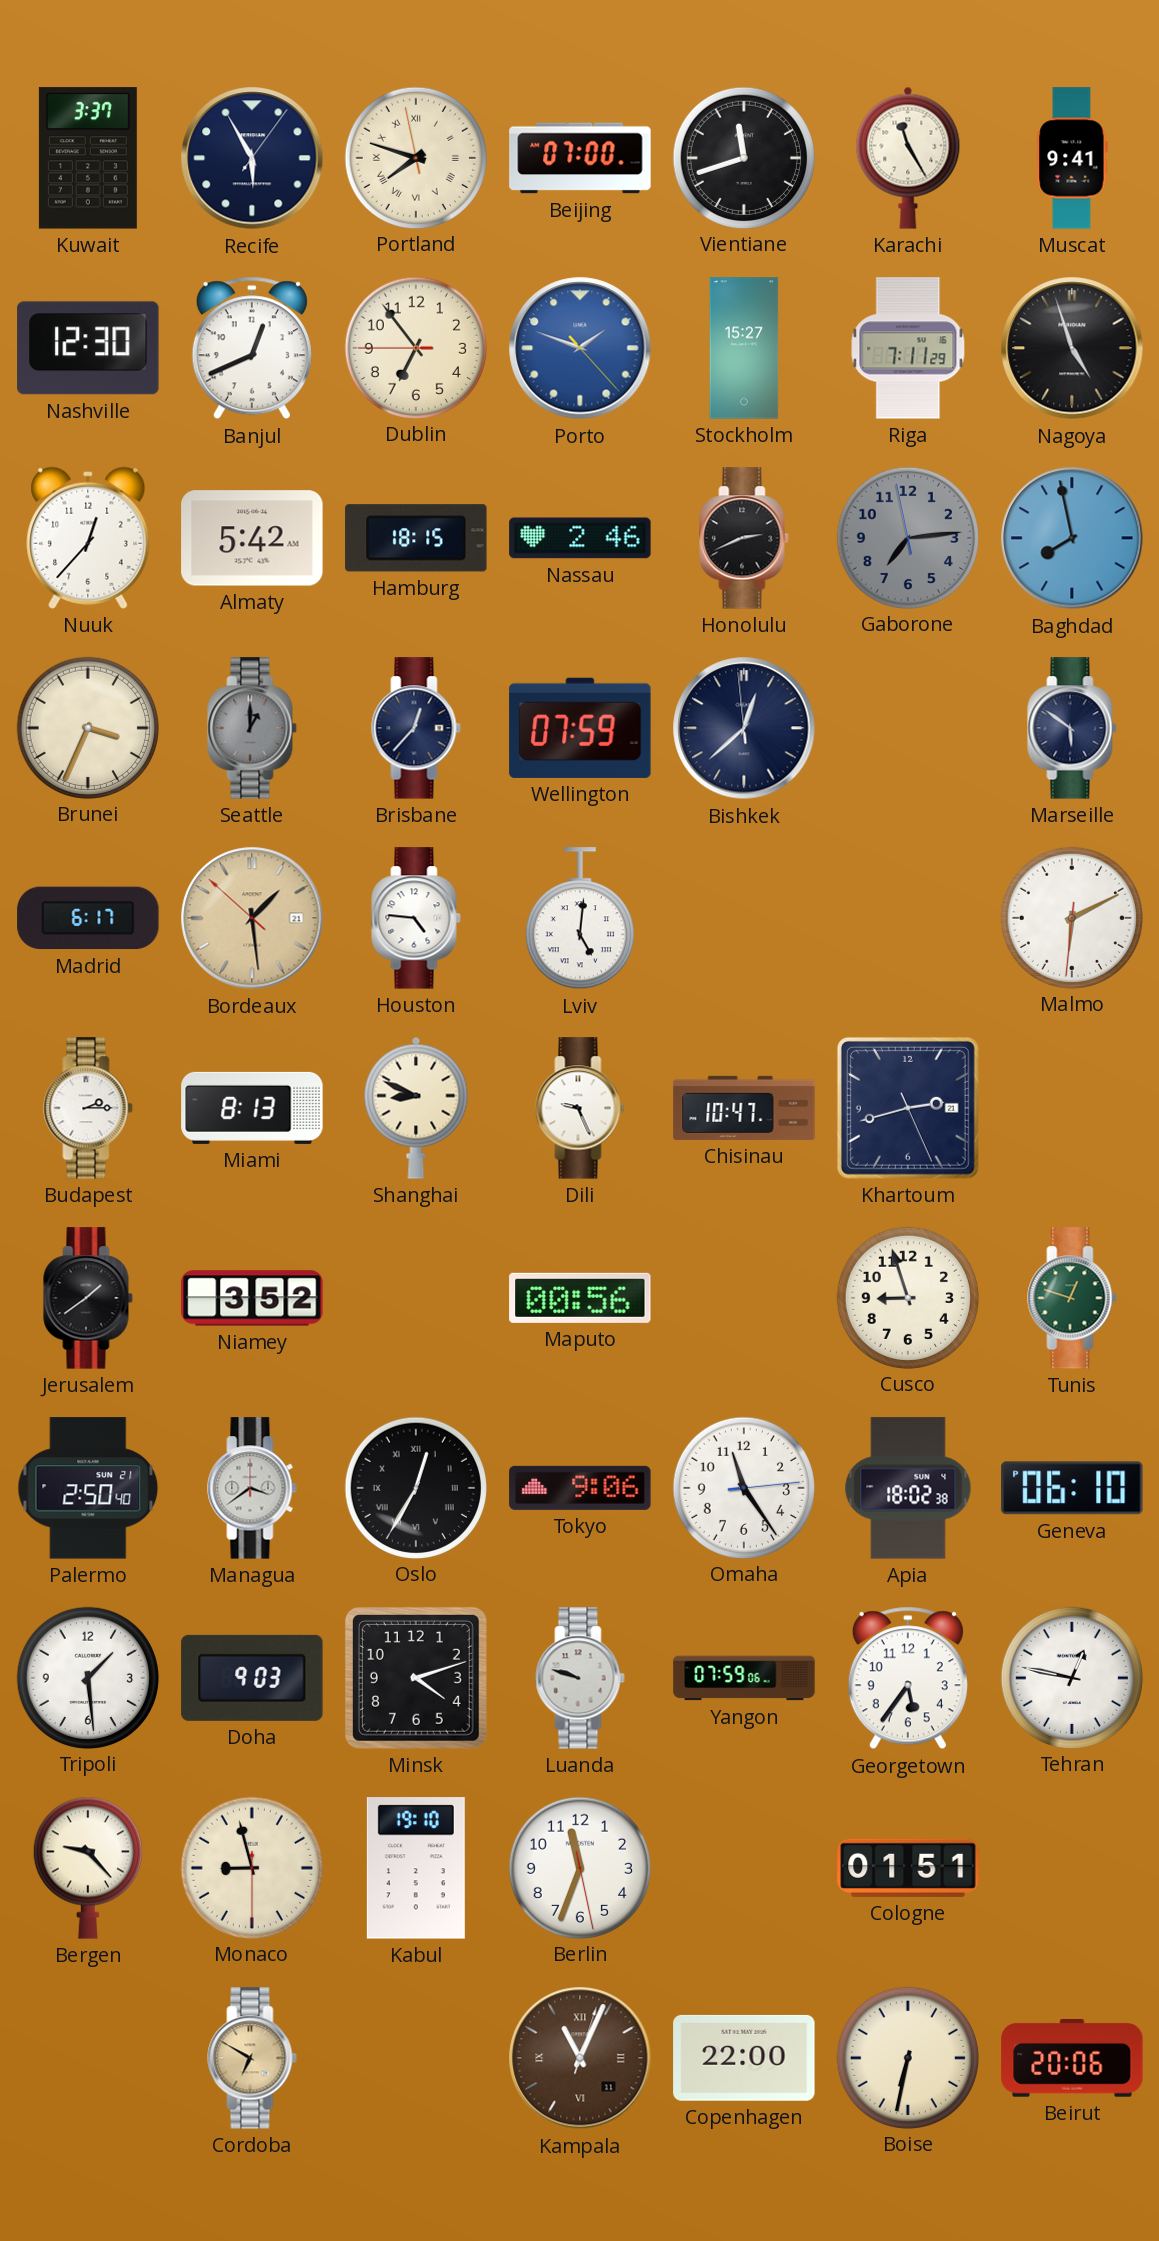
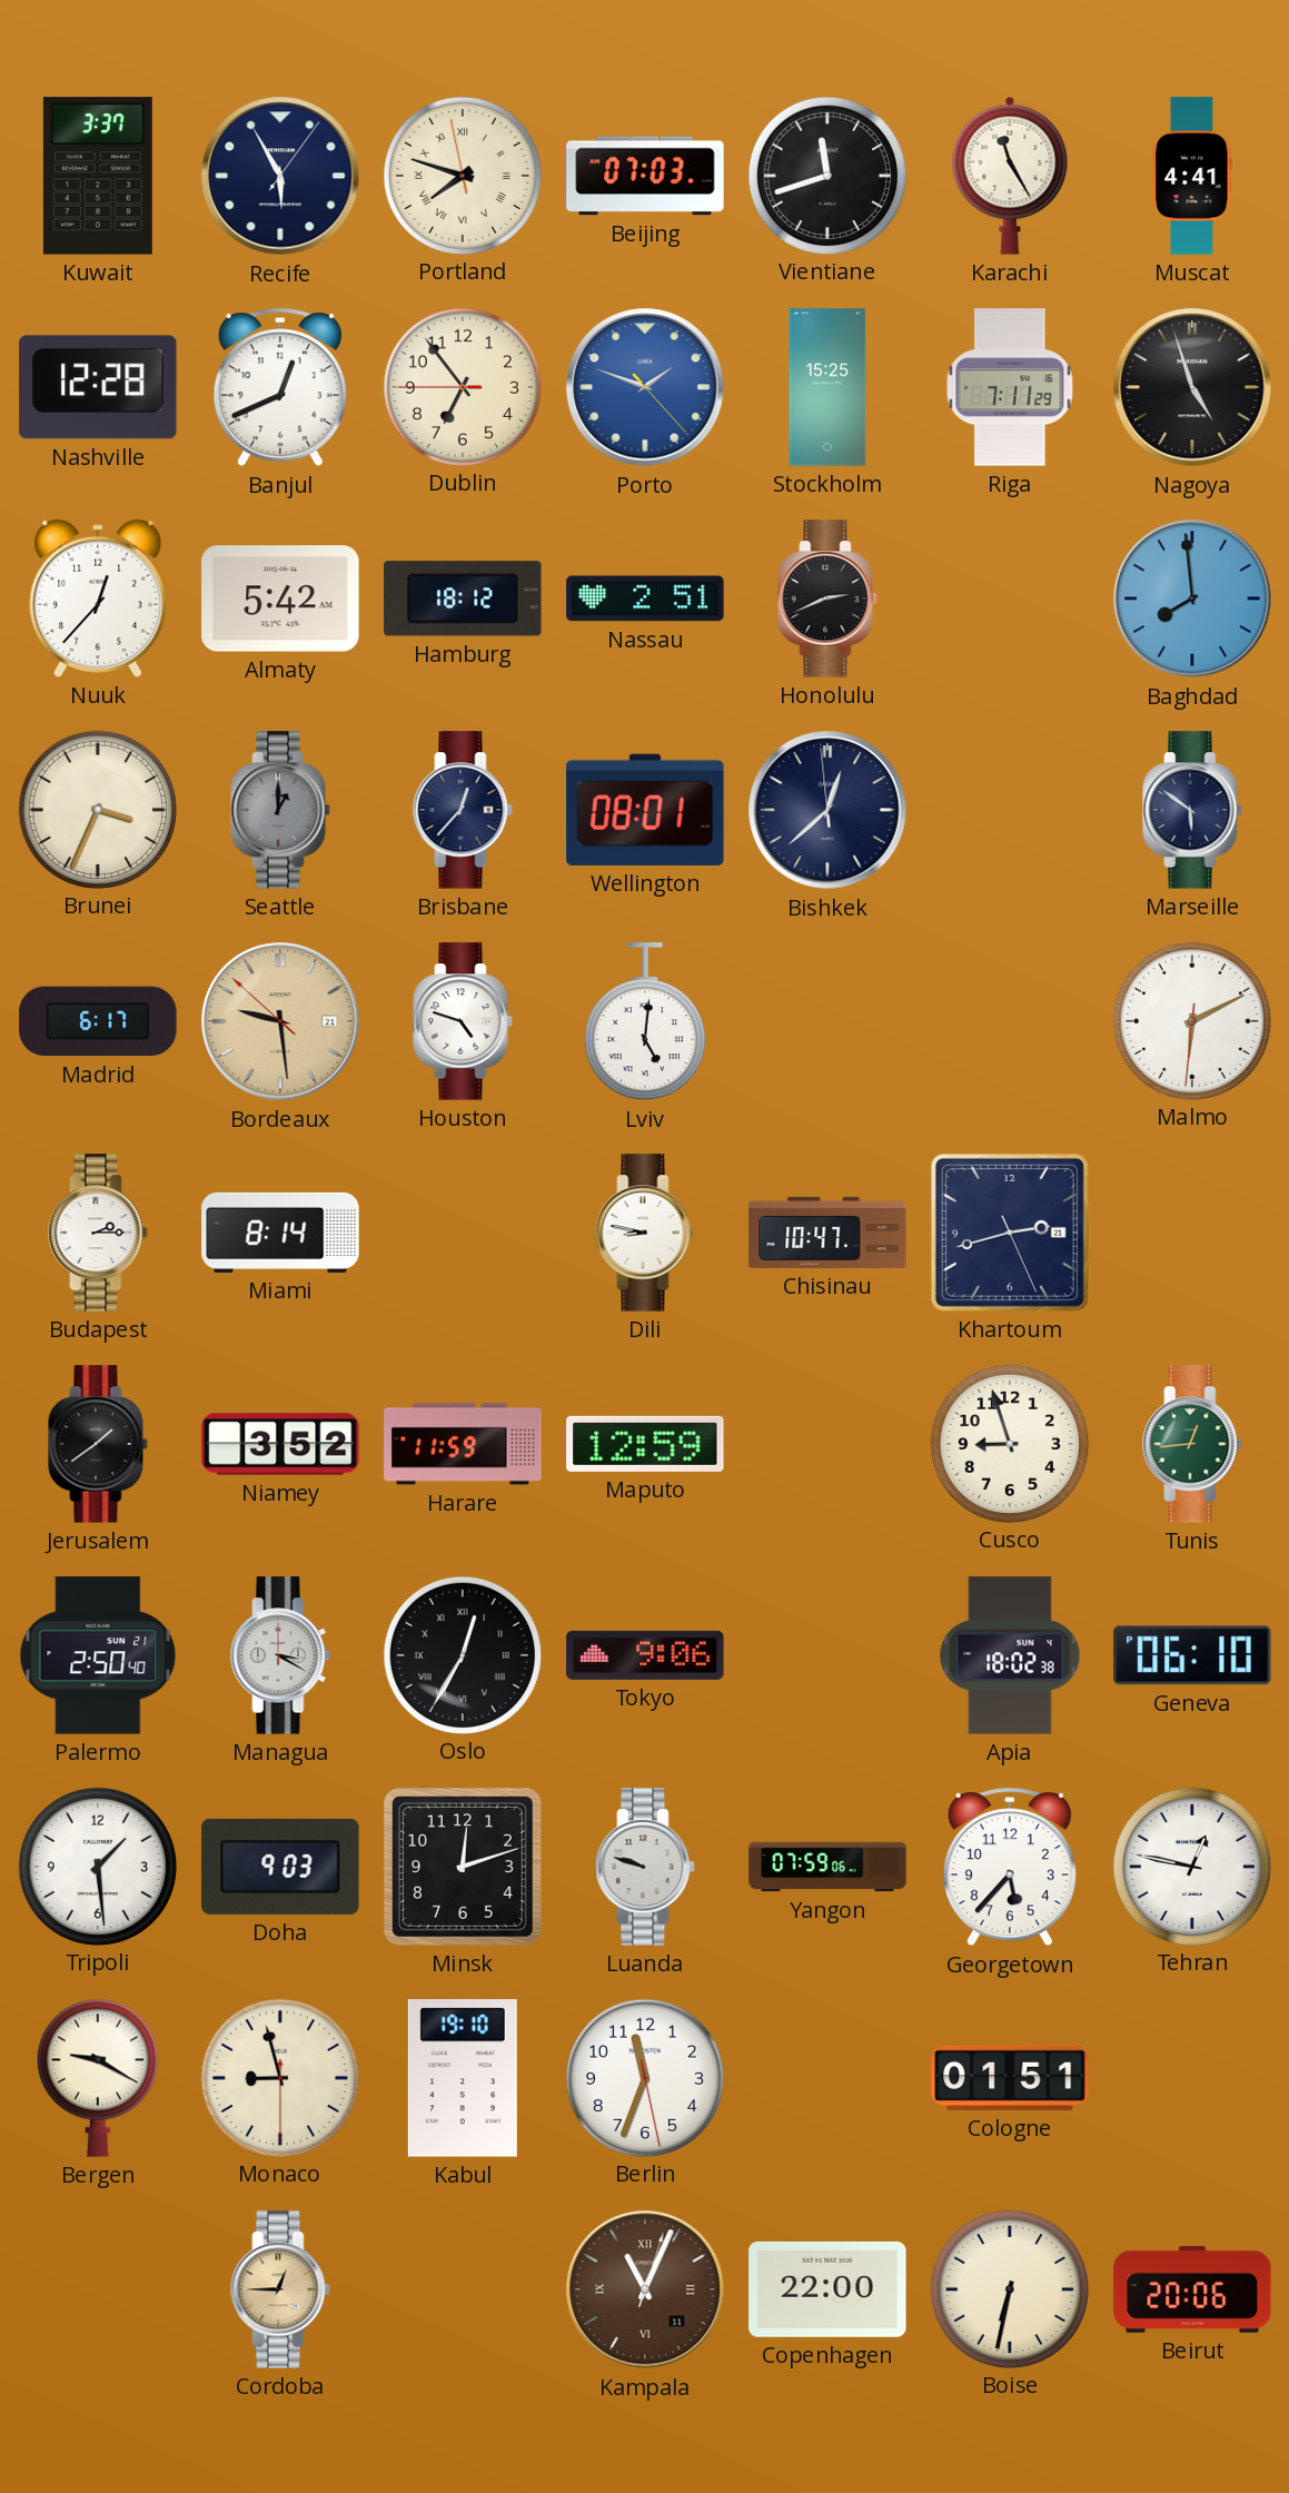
Beijing: 07:00 -> 07:03 (645, 176)
Muscat: 9:41 -> 4:41 (1192, 176)
Nashville: 12:30 -> 12:28 (98, 387)
Stockholm: 15:27 -> 15:25 (827, 387)
Hamburg: 18:15 -> 18:12 (463, 598)
Nassau: 2:46 -> 2:51 (645, 598)
Gaborone: 7:13 -> none (907, 537)
Baghdad: 7:58 -> 7:59 (1192, 598)
Wellington: 07:59 -> 08:01 (645, 810)
Bordeaux: 1:28 -> 9:28 (280, 1021)
Houston: 4:46 -> 4:48 (463, 1021)
Miami: 8:13 -> 8:14 (280, 1233)
Shanghai: 8:49 -> none (416, 1108)
Dili: 9:26 -> 8:47 (645, 1233)
Harare: none -> 11:59 (463, 1444)
Maputo: 00:56 -> 12:59 (645, 1444)
Tunis: 12:48 -> 12:44 (1192, 1444)
Managua: 3:39 -> 3:20 (280, 1655)
Omaha: 11:24 -> none (743, 1487)
Minsk: 4:12 -> 12:12 (463, 1867)
Georgetown: 5:36 -> 5:37 (1010, 1867)
Bergen: 9:23 -> 9:20 (98, 2078)
Cordoba: 6:50 -> 12:45 (280, 2289)
